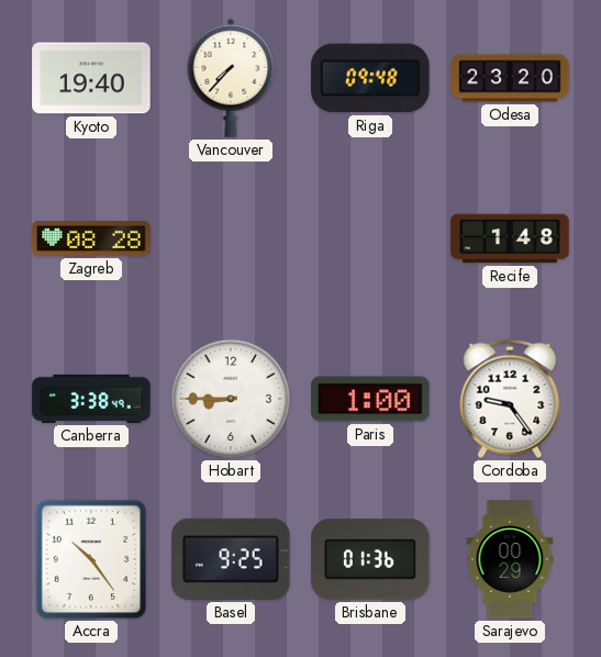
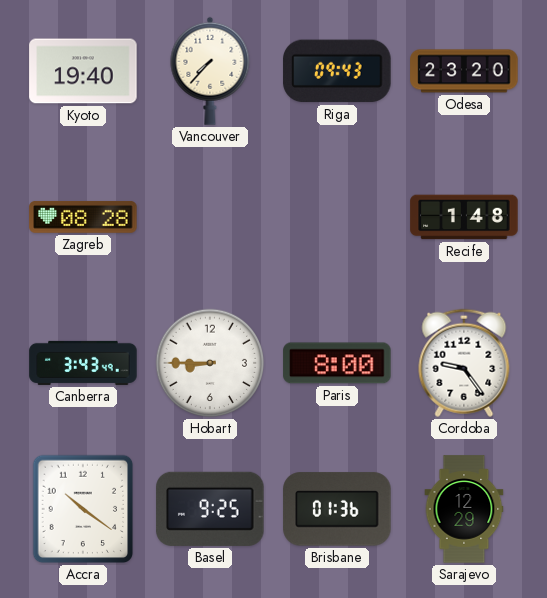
Riga: 09:48 -> 09:43 (337, 71)
Canberra: 3:38 -> 3:43 (83, 363)
Paris: 1:00 -> 8:00 (337, 363)
Accra: 10:24 -> 10:21 (83, 509)
Sarajevo: 00:29 -> 12:29 (464, 509)
